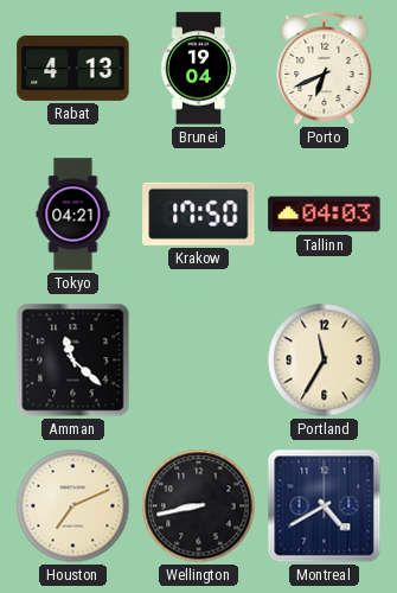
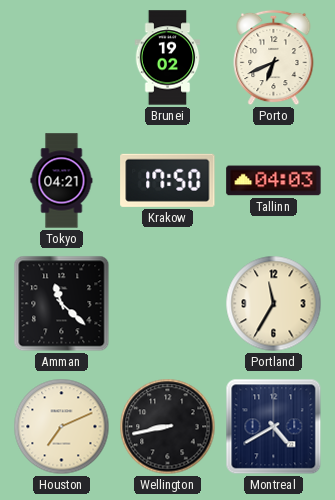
Rabat: 4:13 -> none (73, 68)
Brunei: 19:04 -> 19:02 (168, 58)
